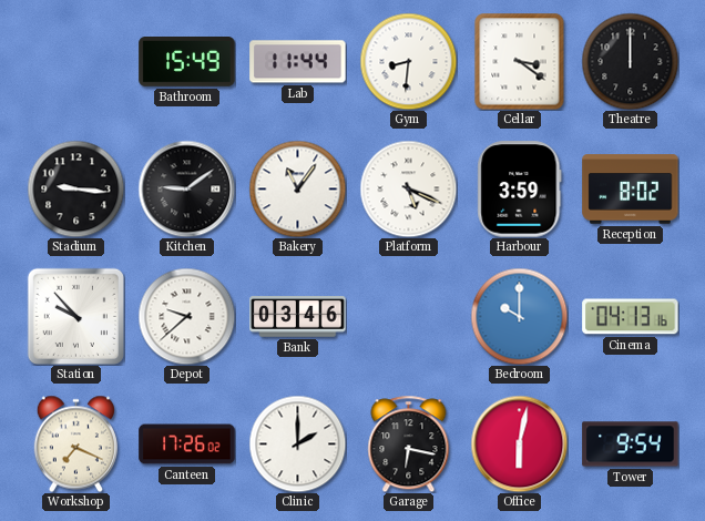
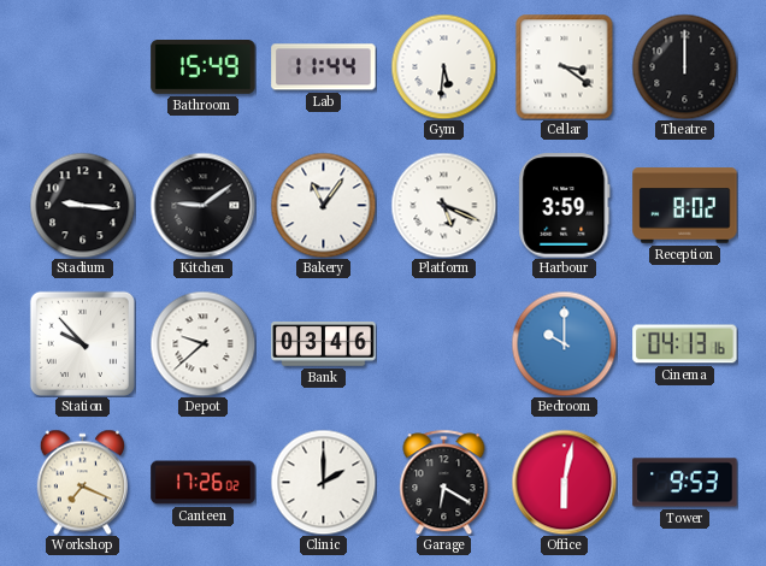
Gym: 8:31 -> 5:31 (443, 66)
Garage: 6:17 -> 6:20 (444, 482)
Tower: 9:54 -> 9:53 (685, 483)
